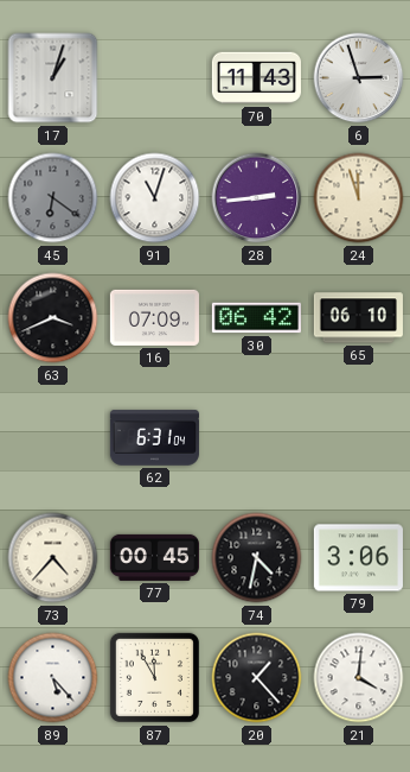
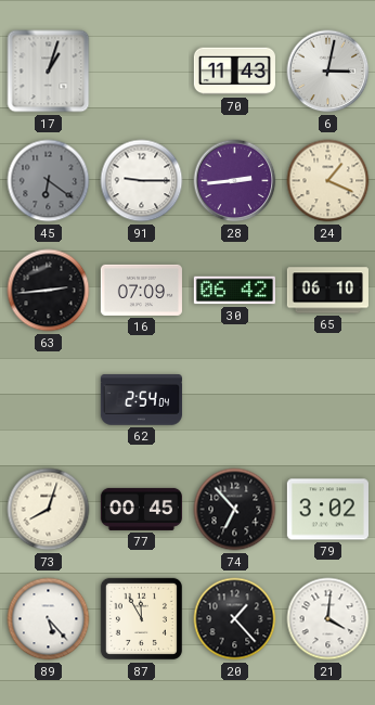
6: 2:57 -> 3:02 (328, 72)
91: 11:03 -> 9:15 (142, 181)
24: 11:57 -> 1:19 (328, 181)
63: 3:41 -> 2:44 (49, 291)
62: 6:31 -> 2:54 (141, 400)
73: 4:37 -> 8:03 (49, 510)
74: 4:32 -> 6:53 (235, 510)
79: 3:06 -> 3:02 (327, 510)
